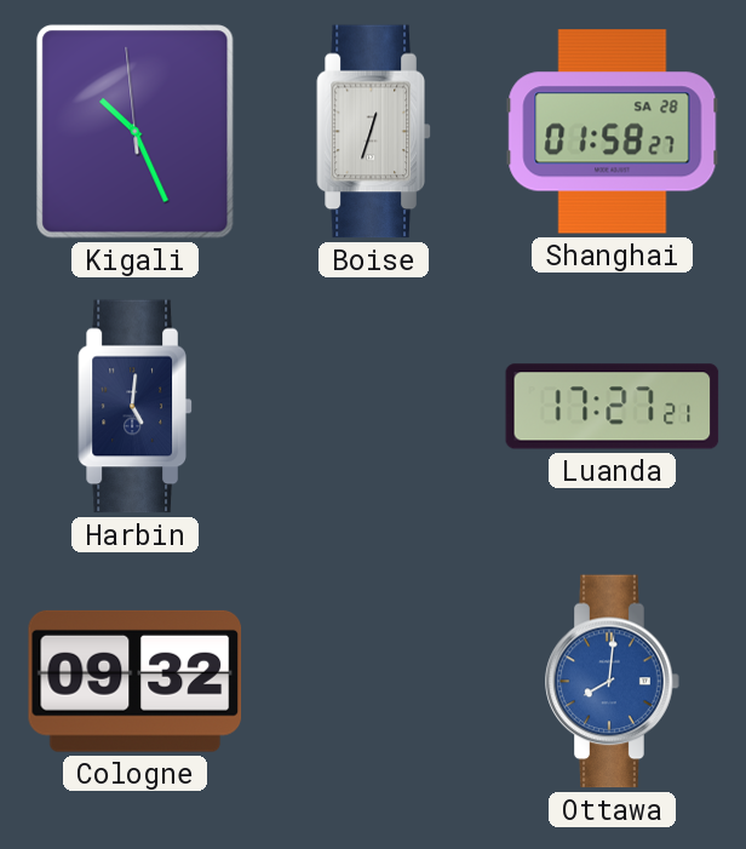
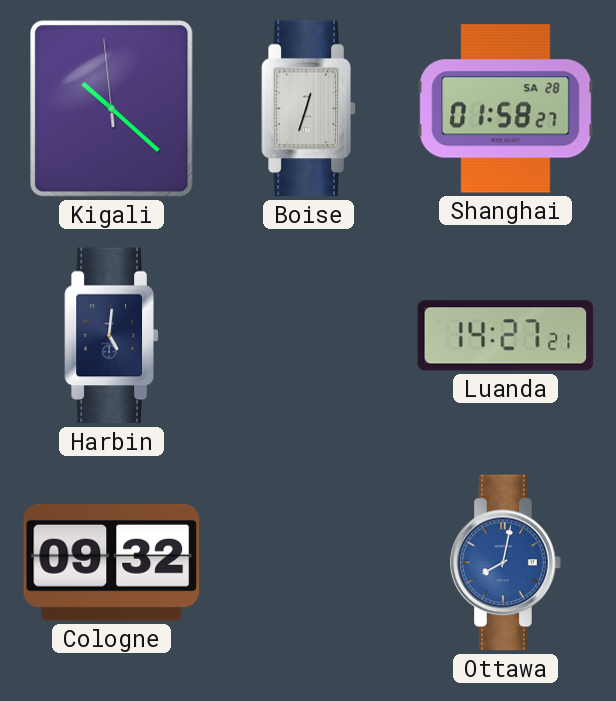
Kigali: 10:25 -> 10:21 (112, 109)
Luanda: 17:27 -> 14:27 (506, 336)
Ottawa: 8:01 -> 8:02 (506, 563)
